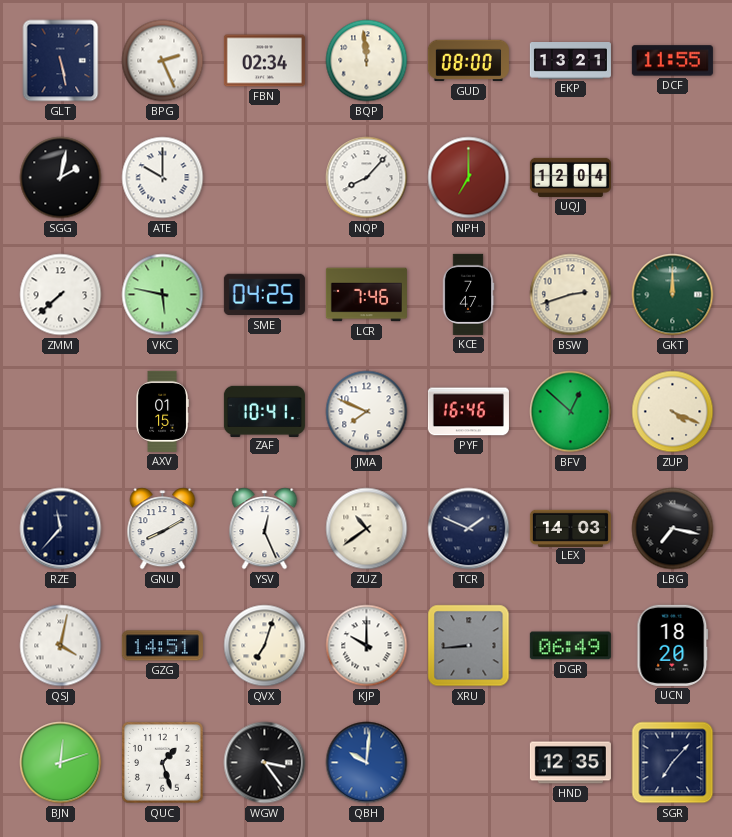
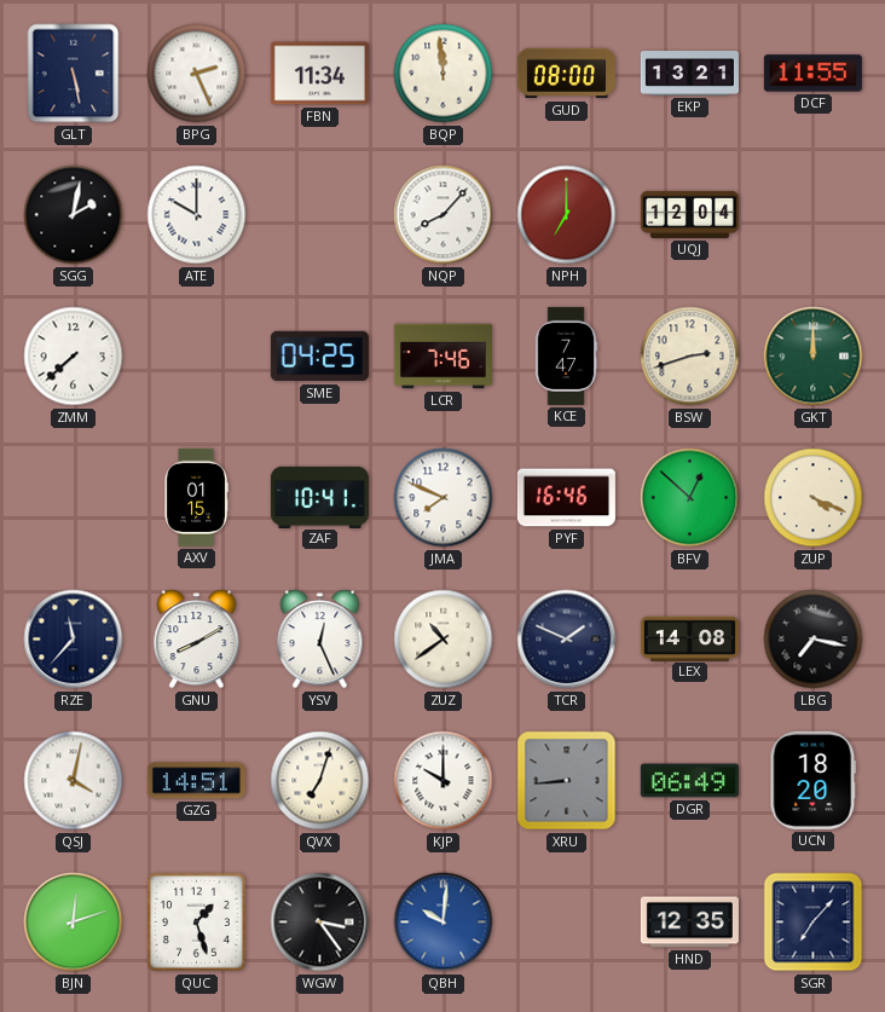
FBN: 02:34 -> 11:34 (319, 74)
VKC: 5:47 -> none (163, 295)
LEX: 14:03 -> 14:08 (689, 638)
